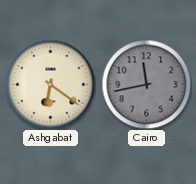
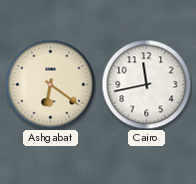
Cairo dial: grey -> white (146, 84)
